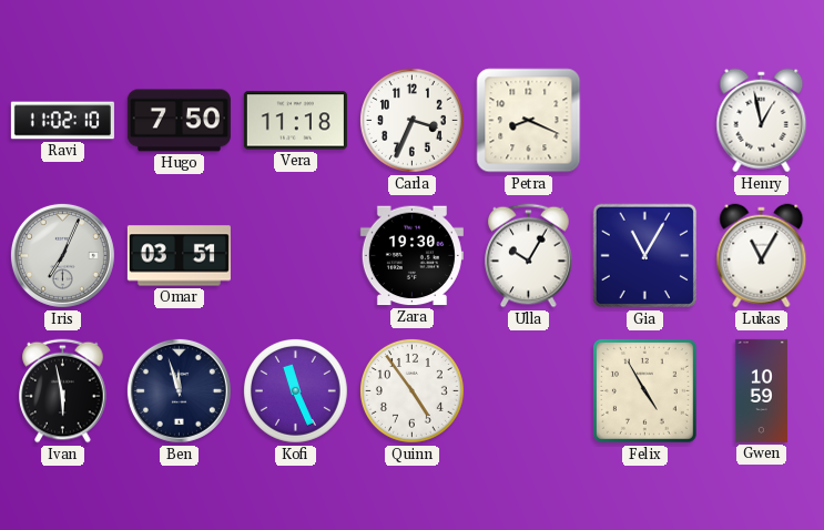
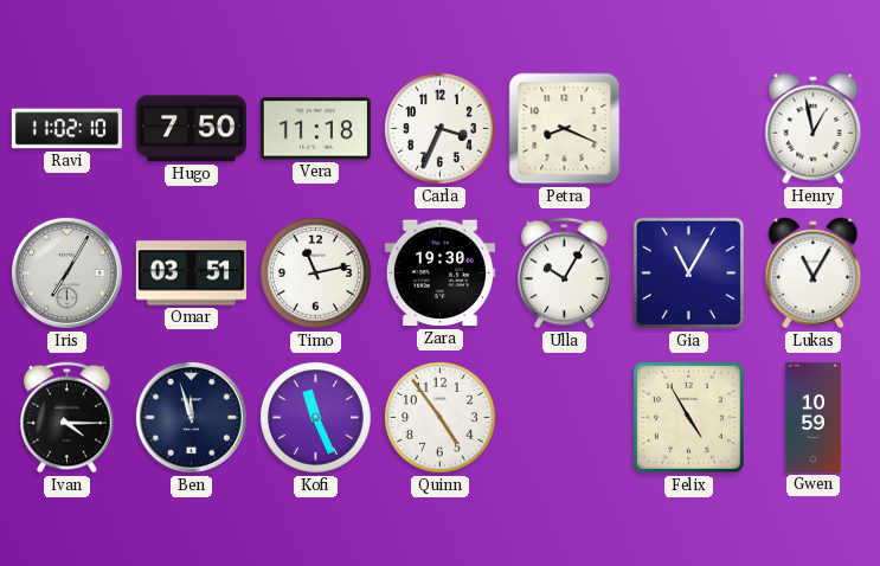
Iris: 7:04 -> 7:05 (66, 272)
Timo: none -> 11:13 (315, 272)
Ivan: 5:58 -> 4:15 (68, 418)
